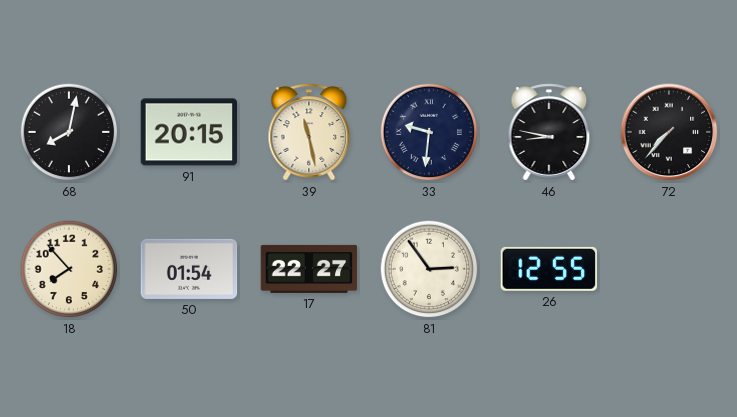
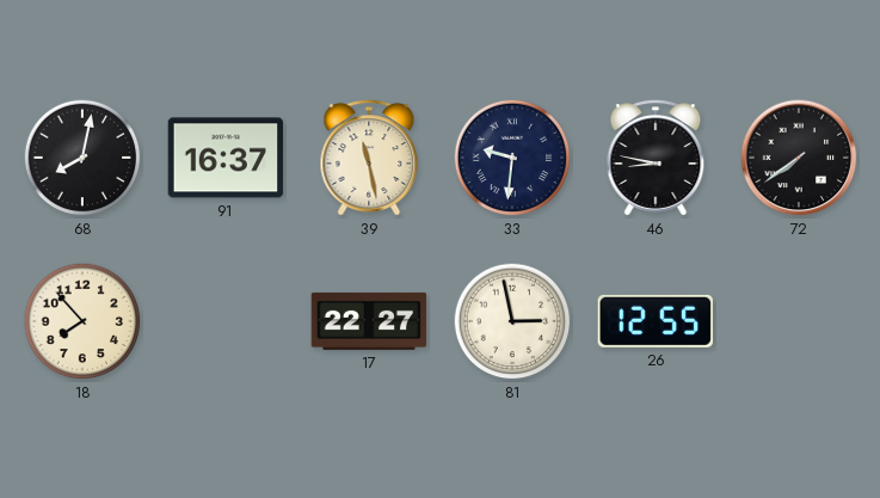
91: 20:15 -> 16:37 (226, 158)
72: 7:37 -> 7:39 (799, 158)
50: 01:54 -> none (189, 269)
81: 2:54 -> 2:58 (512, 321)
